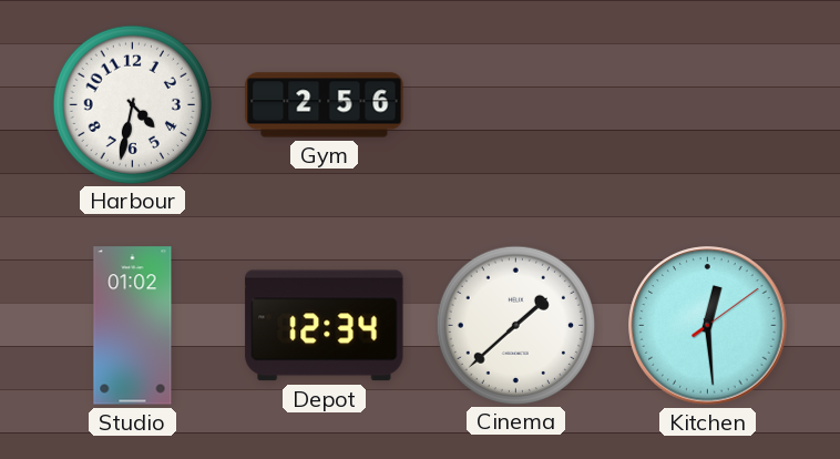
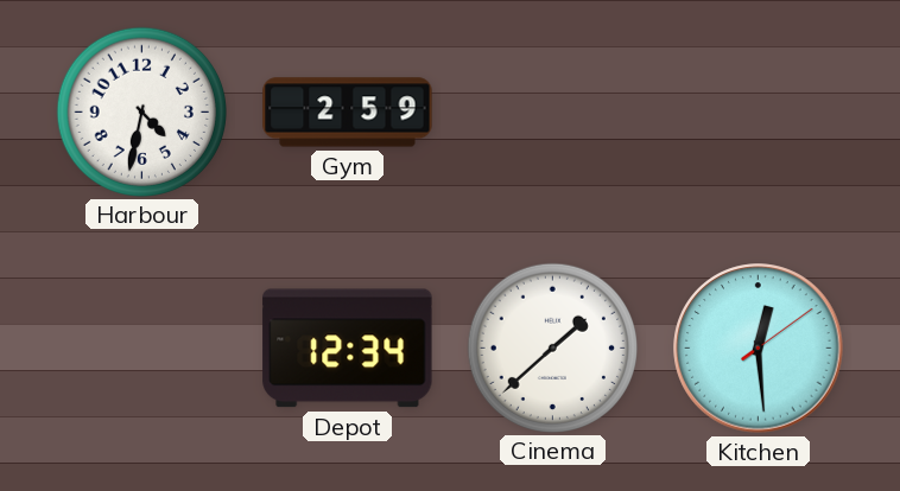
Gym: 2:56 -> 2:59 (348, 113)
Studio: 01:02 -> none (133, 326)
